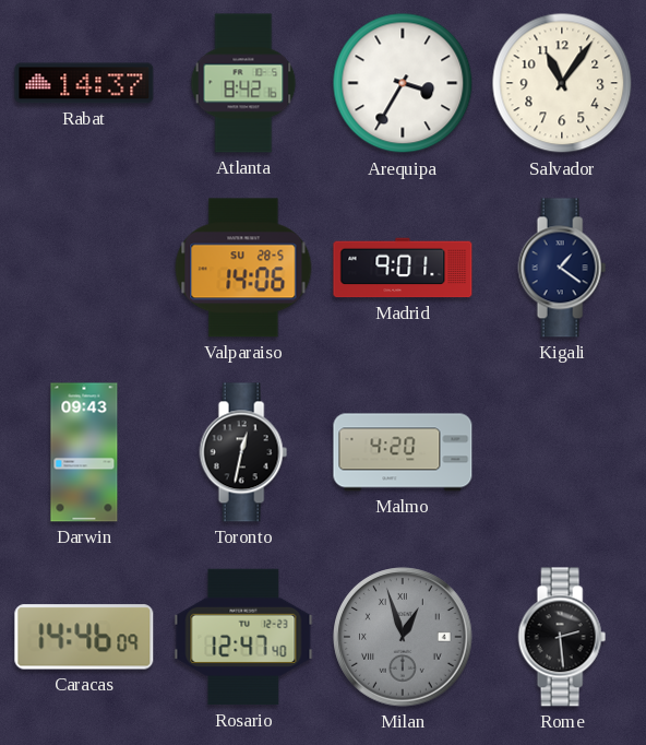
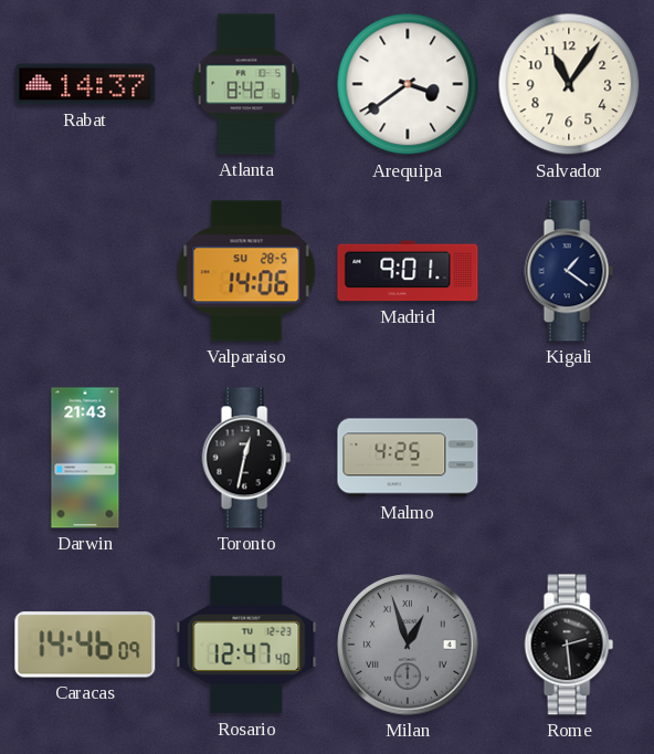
Arequipa: 3:35 -> 3:39 (408, 84)
Darwin: 09:43 -> 21:43 (85, 458)
Malmo: 4:20 -> 4:25 (408, 458)
